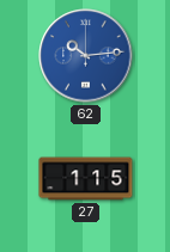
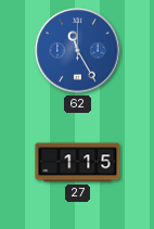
62: 10:14 -> 11:25 (78, 51)
